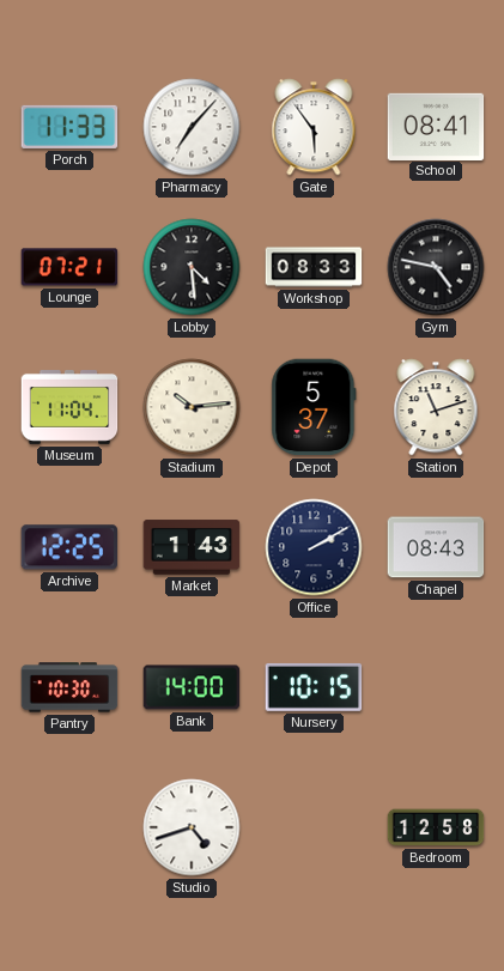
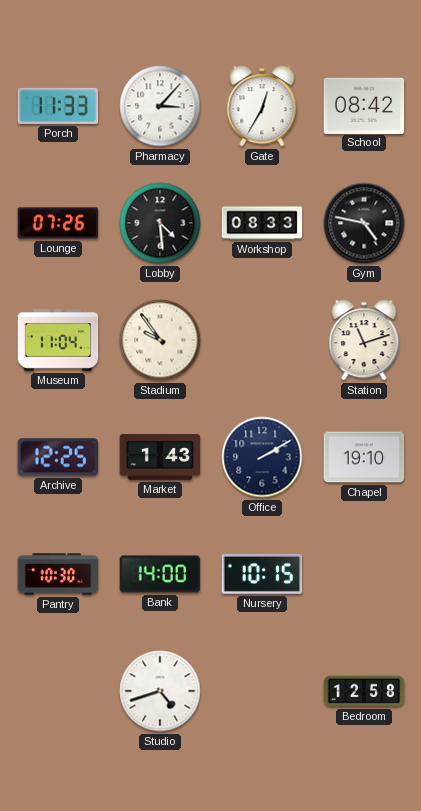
Pharmacy: 7:07 -> 3:07 (160, 106)
Gate: 5:54 -> 12:35 (262, 106)
School: 08:41 -> 08:42 (364, 105)
Lounge: 07:21 -> 07:26 (58, 223)
Stadium: 10:14 -> 9:54 (160, 340)
Depot: 5:37 -> none (314, 407)
Chapel: 08:43 -> 19:10 (364, 457)
